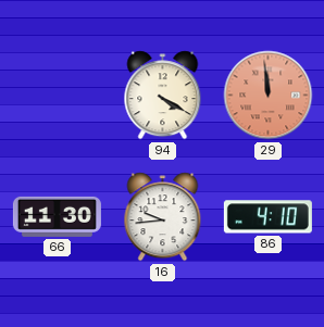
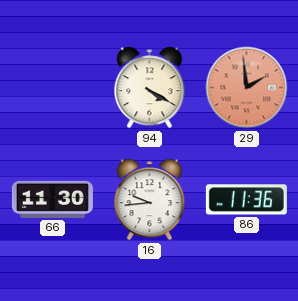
29: 11:59 -> 1:59 (247, 88)
86: 4:10 -> 11:36 (246, 200)
